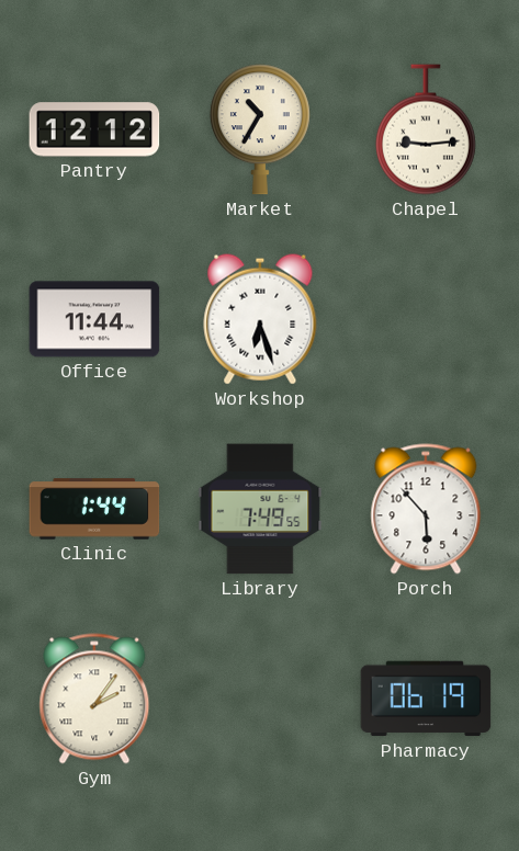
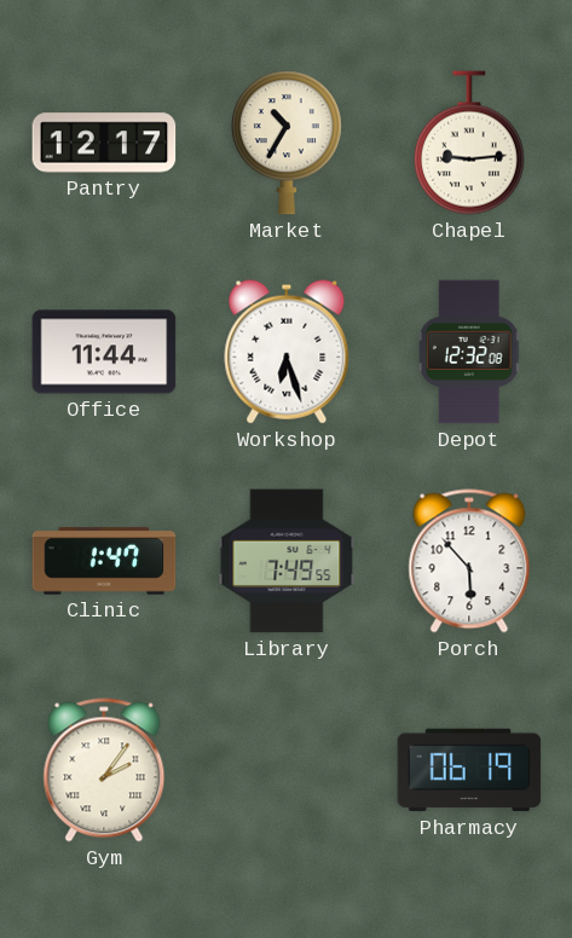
Pantry: 12:12 -> 12:17 (104, 143)
Depot: none -> 12:32 (469, 352)
Clinic: 1:44 -> 1:47 (104, 561)
